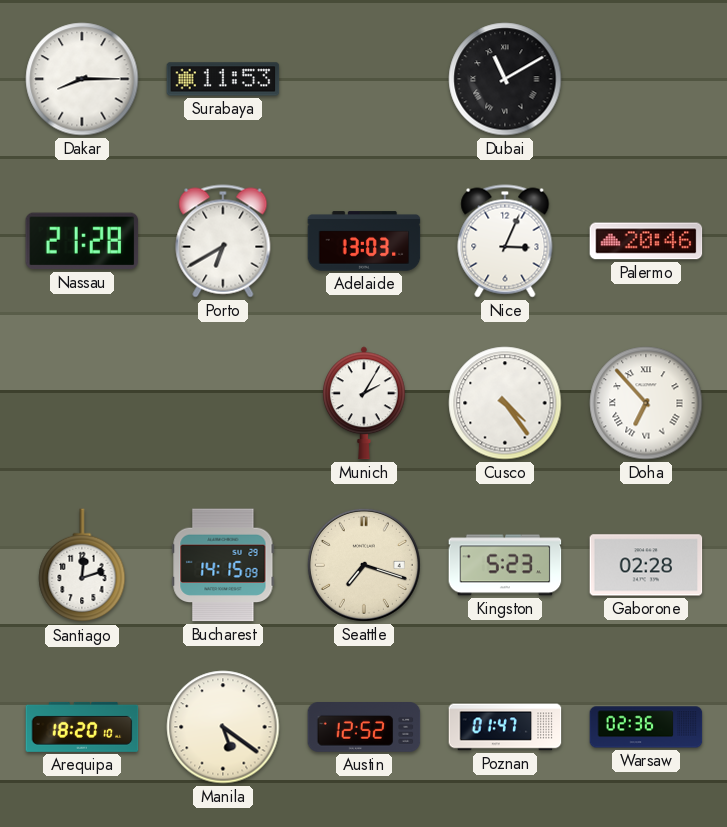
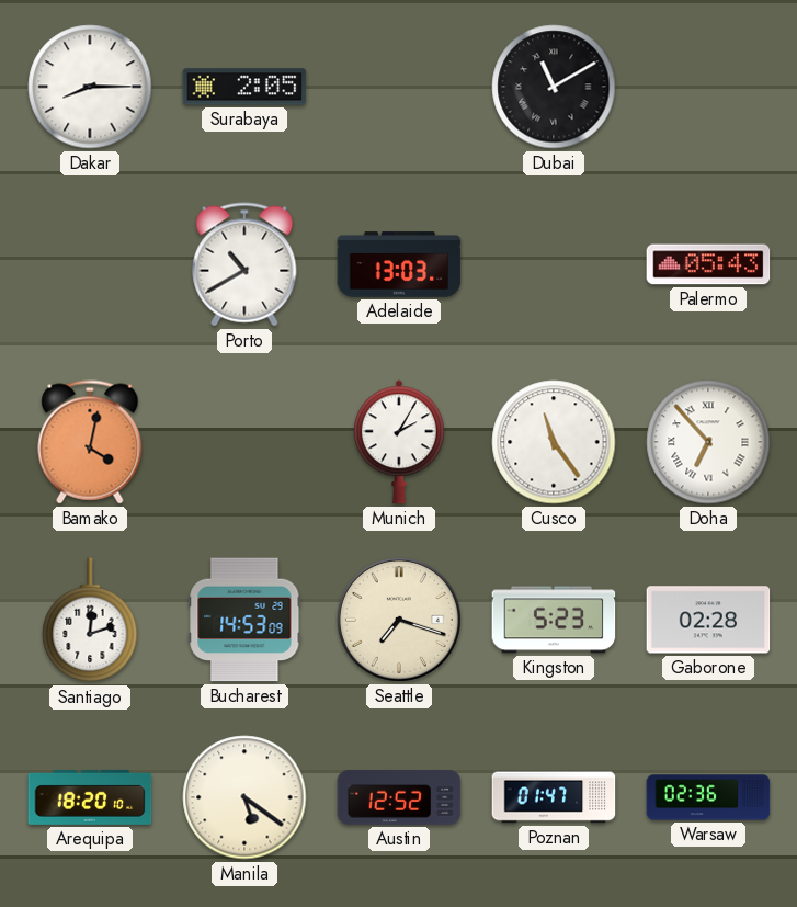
Surabaya: 11:53 -> 2:05 (244, 87)
Nassau: 21:28 -> none (82, 241)
Porto: 6:40 -> 10:40 (244, 264)
Nice: 3:04 -> none (505, 241)
Palermo: 20:46 -> 05:43 (708, 264)
Bamako: none -> 4:02 (90, 442)
Cusco: 4:24 -> 11:24 (554, 442)
Bucharest: 14:15 -> 14:53 (244, 620)
